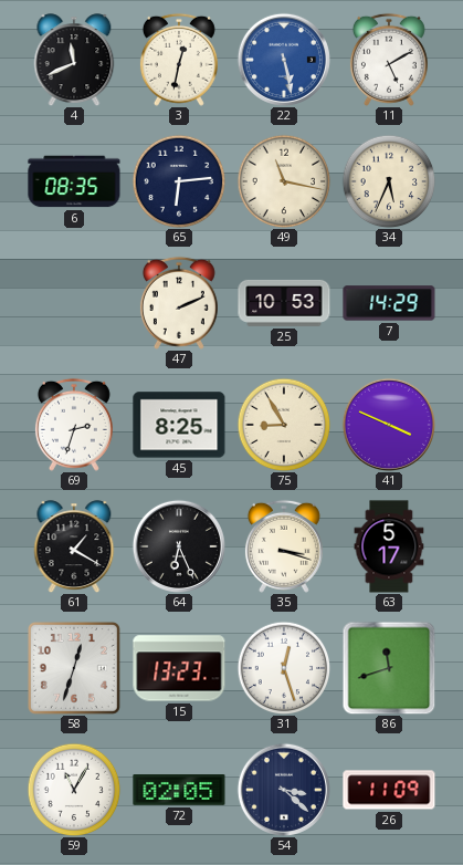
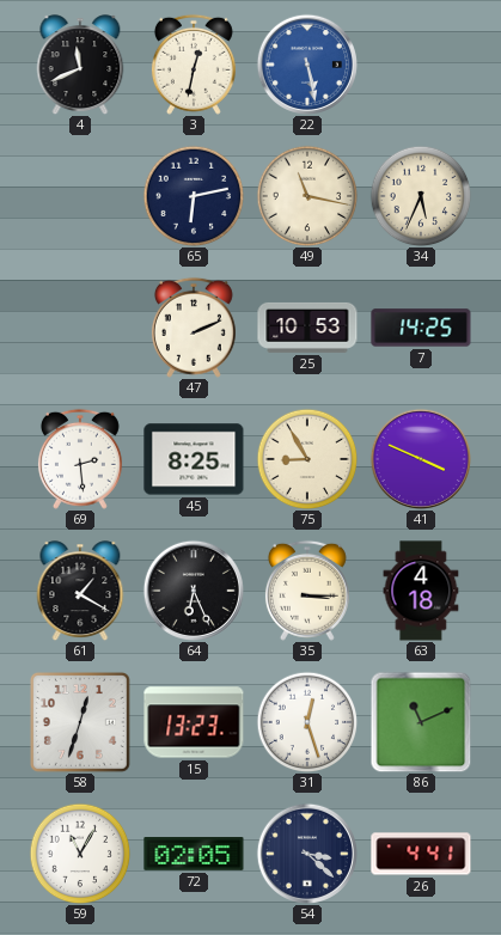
11: 5:10 -> none (389, 60)
6: 08:35 -> none (74, 181)
65: 6:14 -> 6:13 (194, 196)
7: 14:29 -> 14:25 (421, 328)
69: 2:33 -> 2:29 (80, 459)
35: 3:18 -> 3:15 (307, 591)
63: 5:17 -> 4:18 (421, 591)
86: 11:42 -> 11:11 (421, 722)
26: 11:09 -> 4:41 (421, 854)
